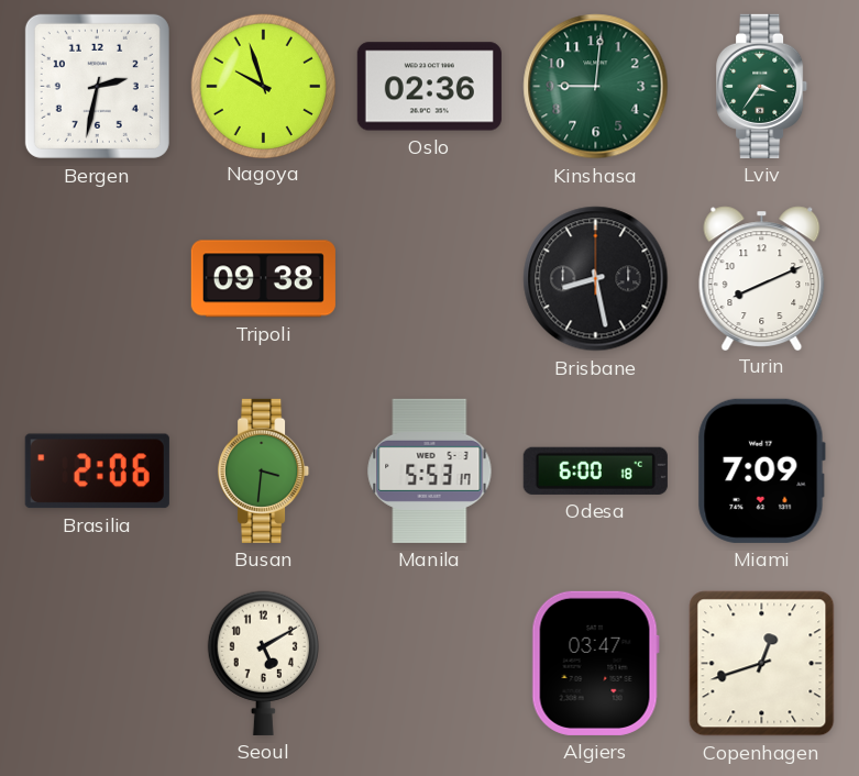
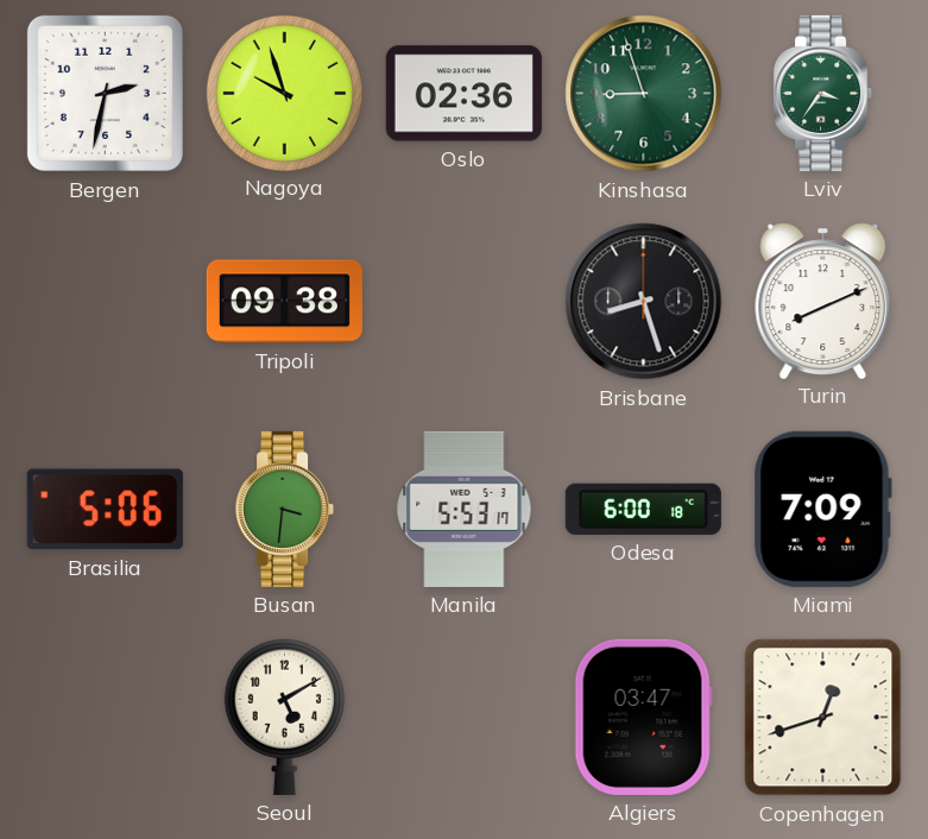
Kinshasa: 9:01 -> 8:57 (644, 94)
Brisbane: 8:28 -> 8:27 (644, 302)
Brasilia: 2:06 -> 5:06 (105, 510)
